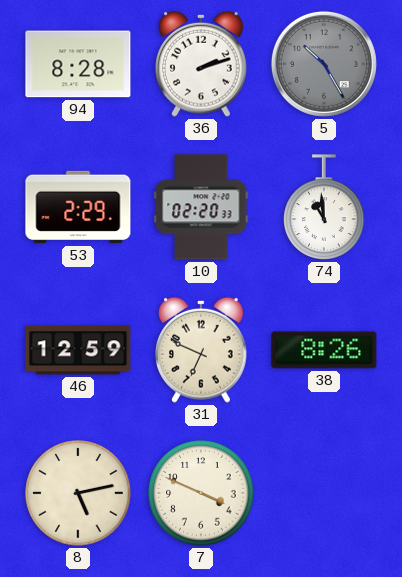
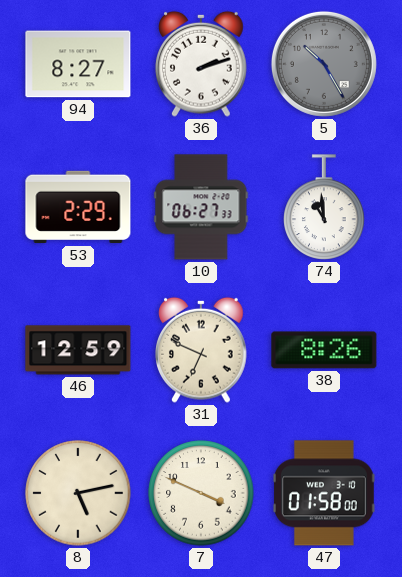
94: 8:28 -> 8:27 (78, 64)
10: 02:20 -> 06:27 (201, 207)
47: none -> 01:58 (325, 493)
